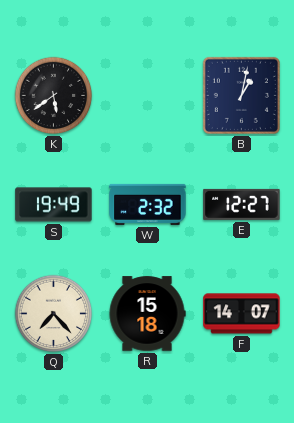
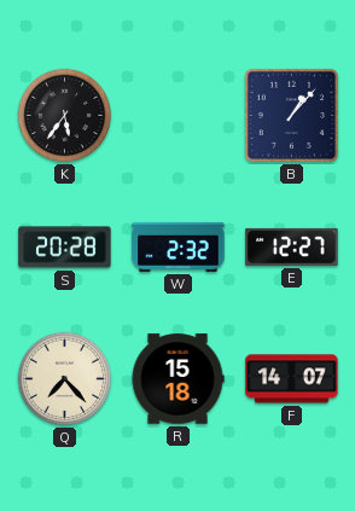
K: 5:39 -> 5:36 (65, 116)
B: 1:02 -> 1:07 (291, 115)
S: 19:49 -> 20:28 (65, 248)
